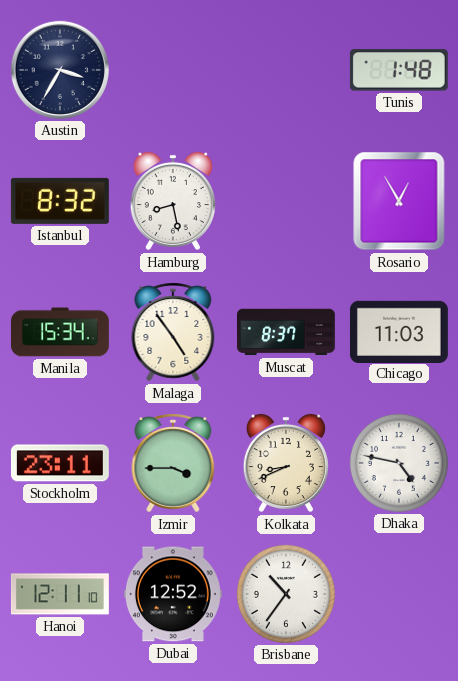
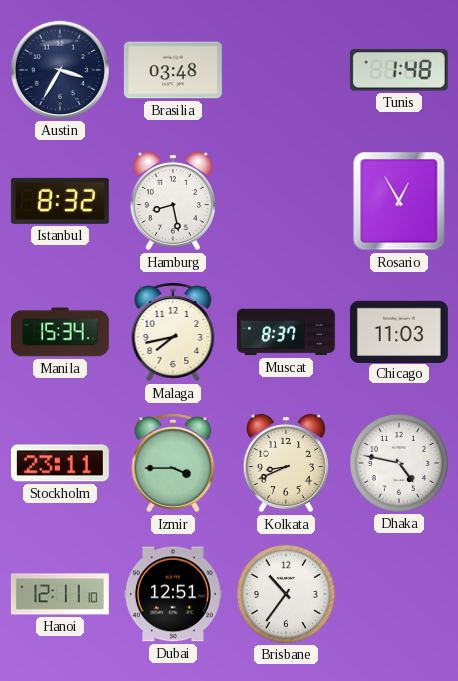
Brasilia: none -> 03:48 (173, 70)
Malaga: 4:54 -> 7:43 (173, 332)
Dubai: 12:52 -> 12:51 (173, 594)
